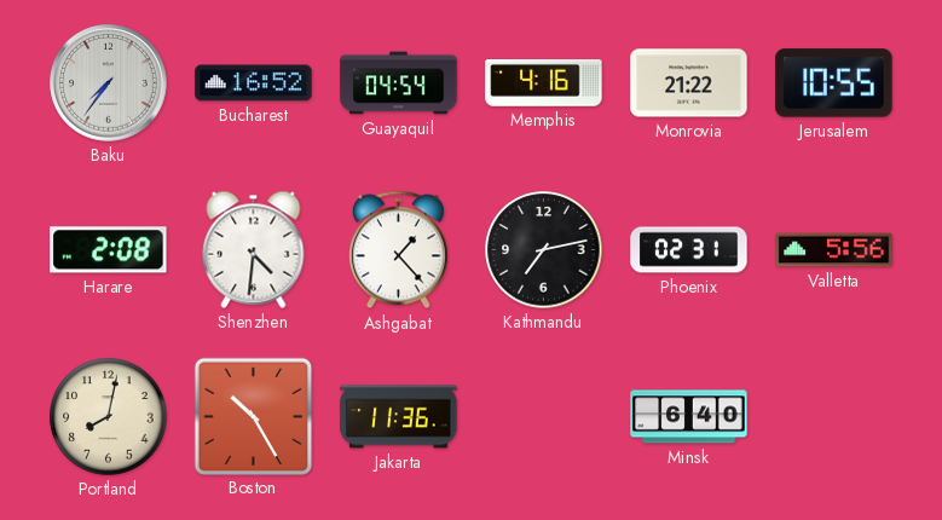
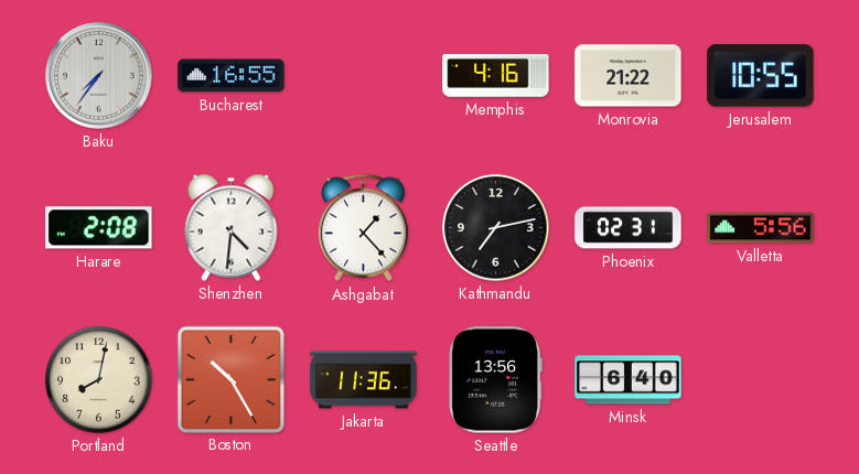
Bucharest: 16:52 -> 16:55 (232, 76)
Guayaquil: 04:54 -> none (399, 83)
Seattle: none -> 13:56 (495, 380)
